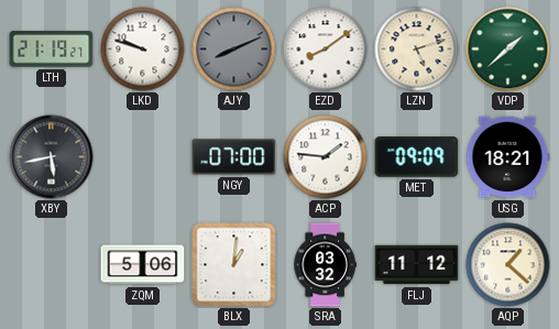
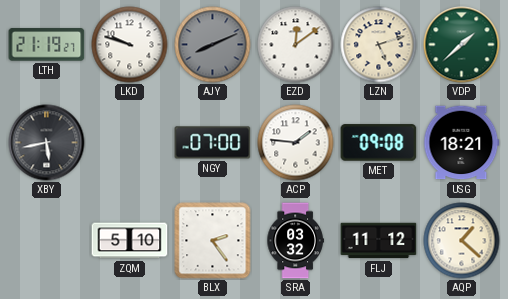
EZD: 8:09 -> 12:09 (296, 45)
MET: 09:09 -> 09:08 (379, 143)
ZQM: 5:06 -> 5:10 (130, 241)
BLX: 1:01 -> 2:24 (213, 241)
